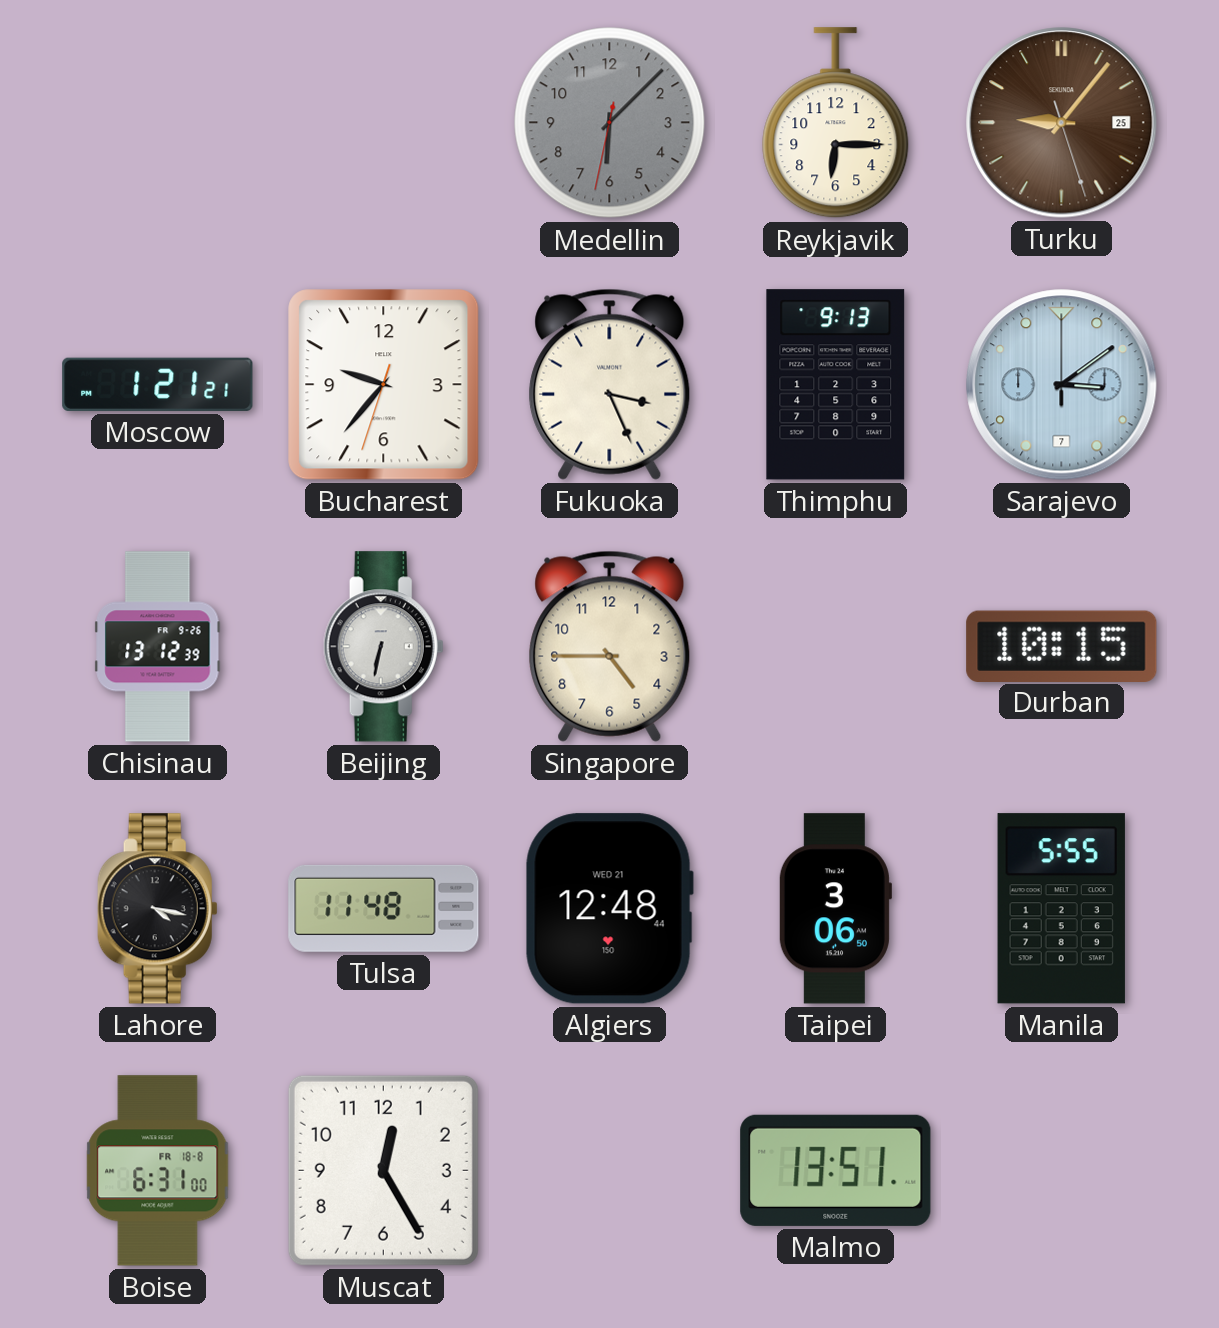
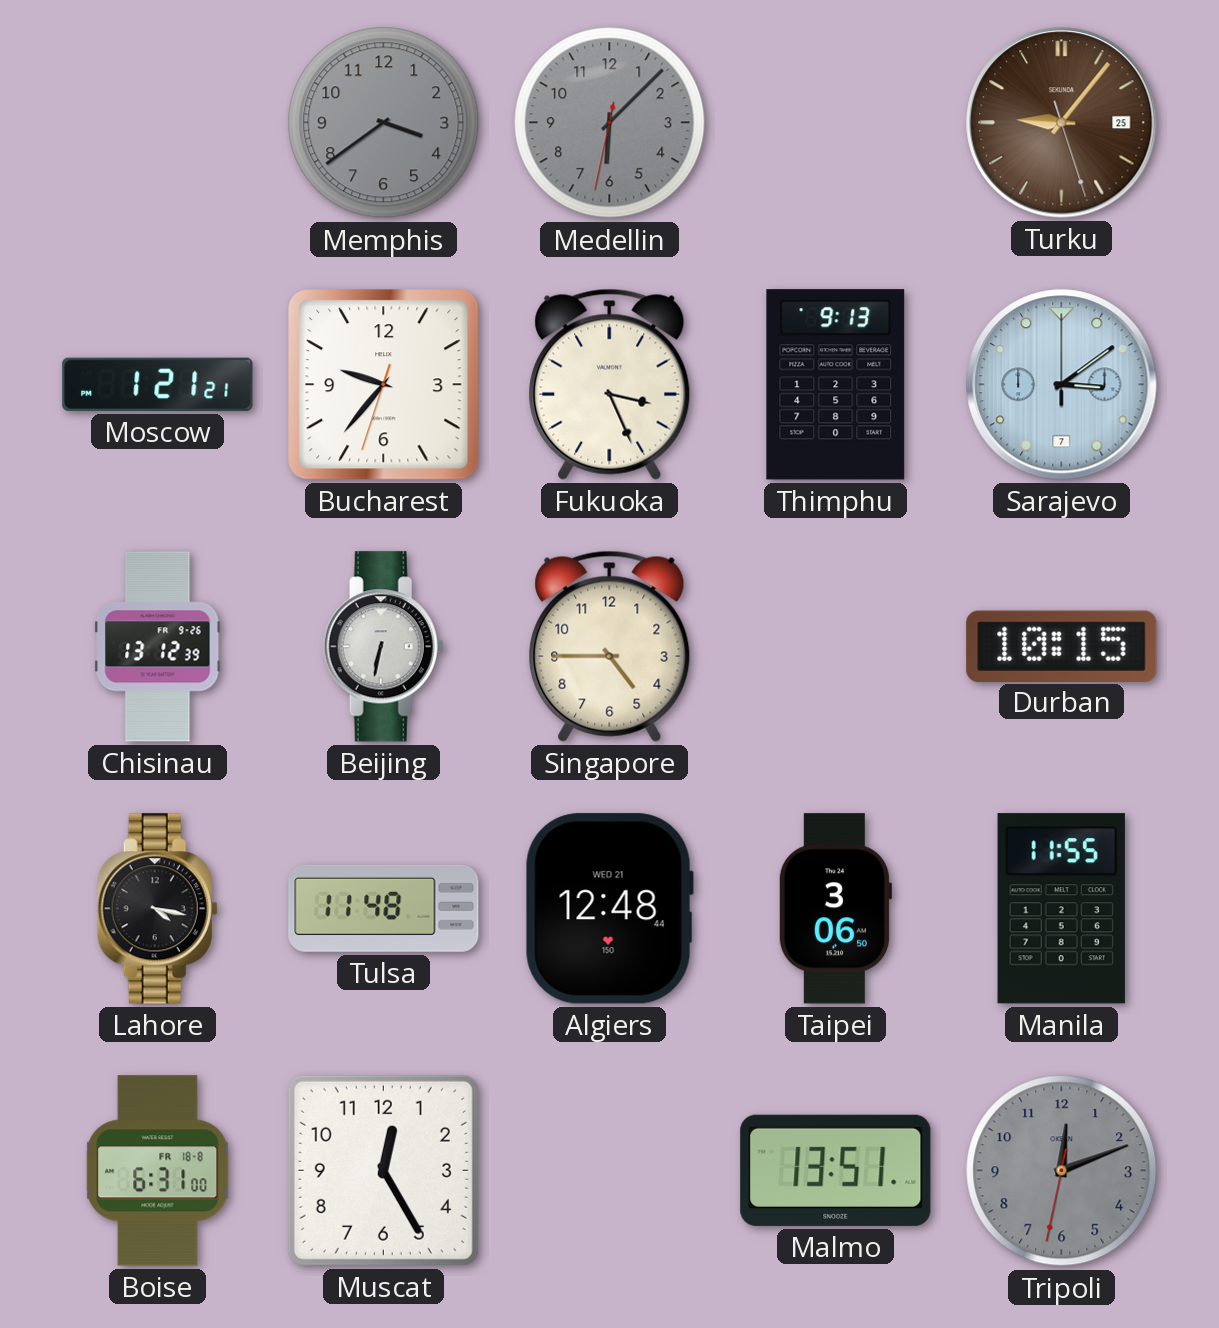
Memphis: none -> 3:39 (384, 123)
Reykjavik: 6:15 -> none (836, 123)
Manila: 5:55 -> 11:55 (1061, 909)
Tripoli: none -> 12:11 (1062, 1171)
